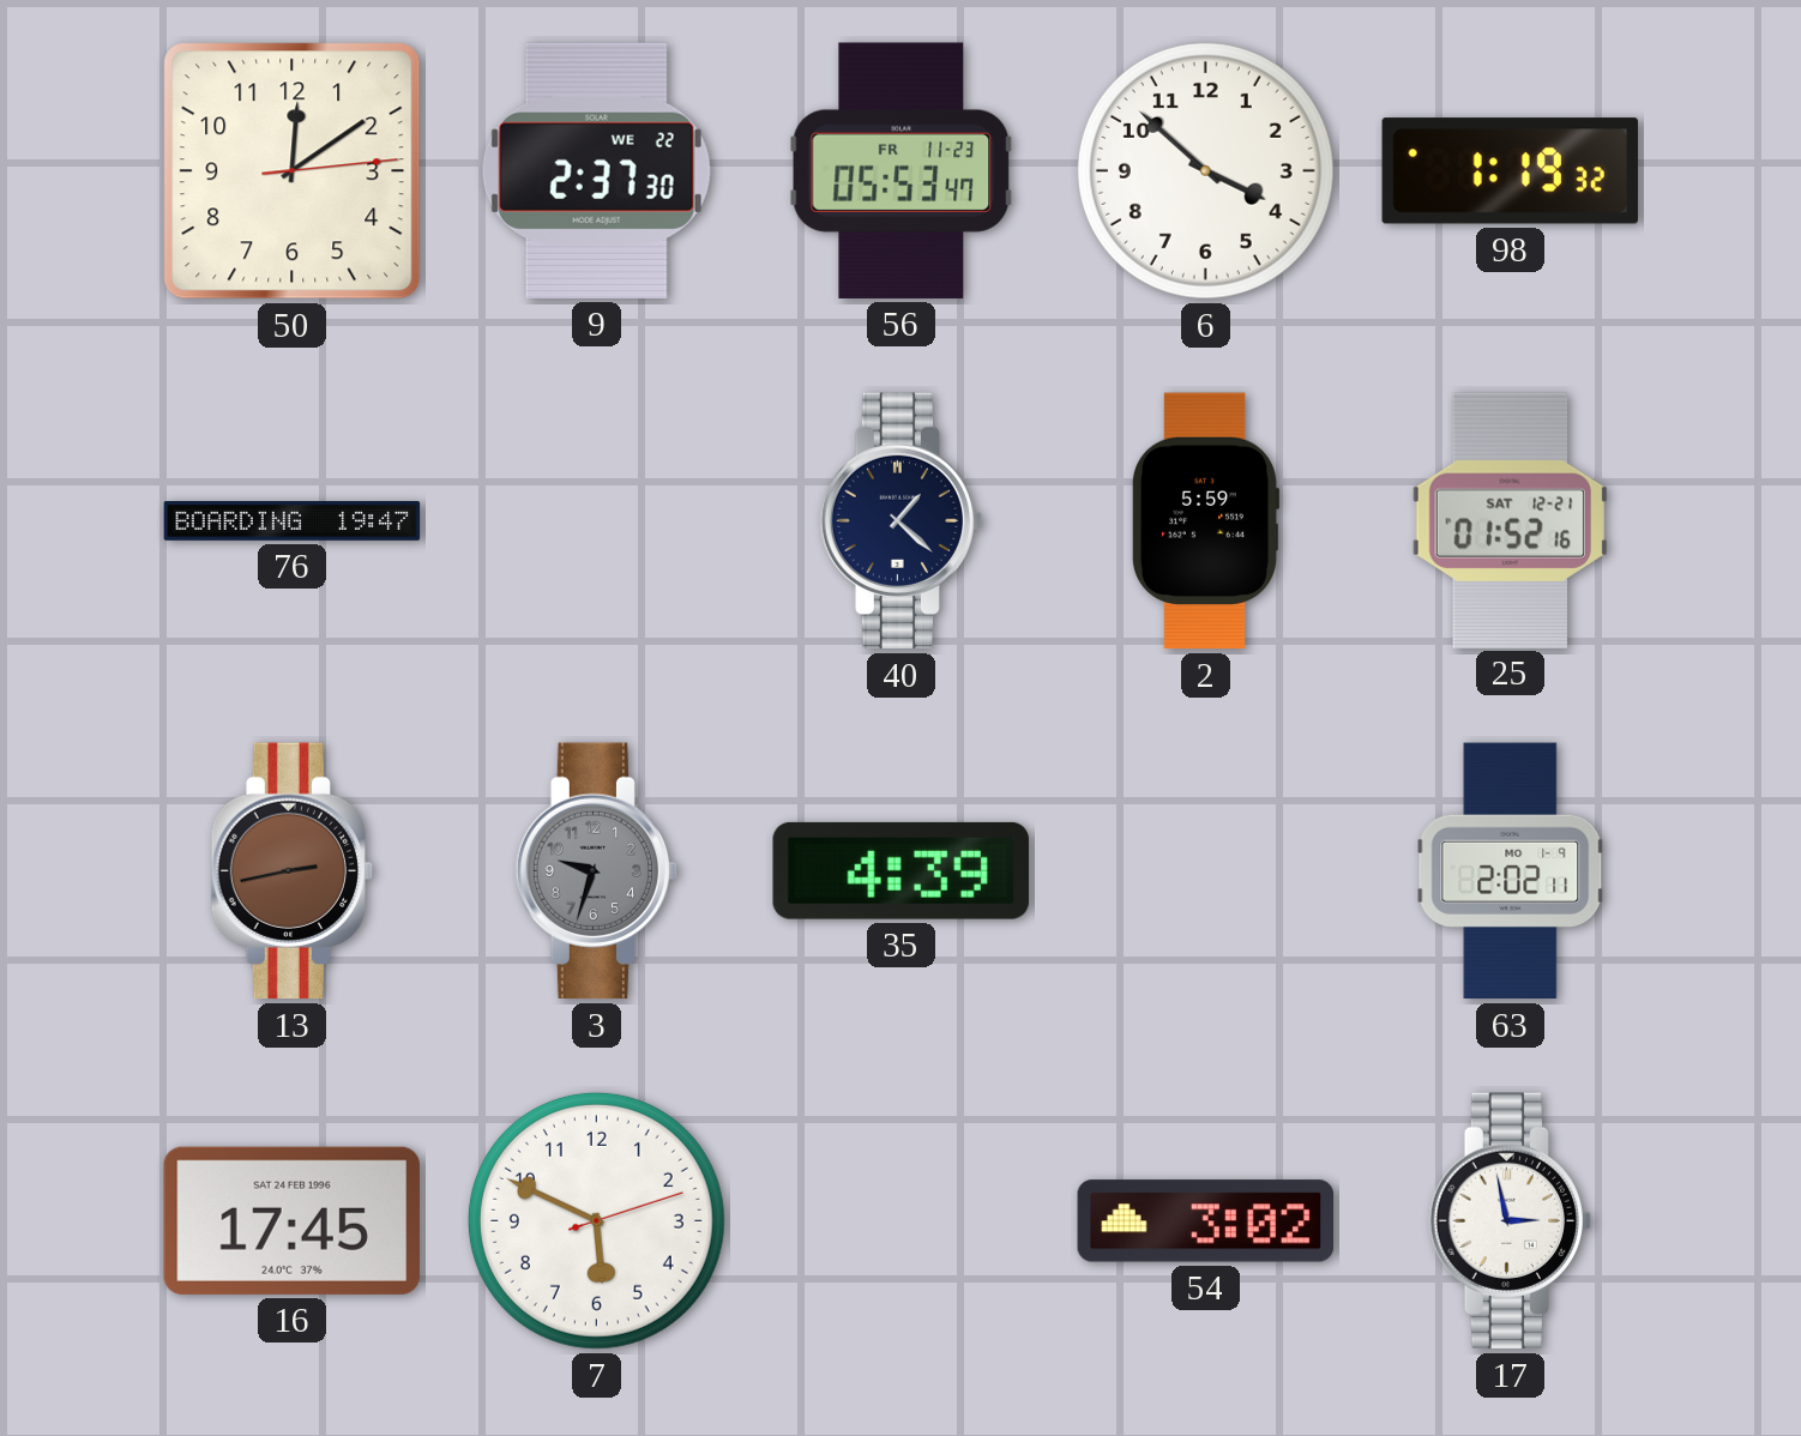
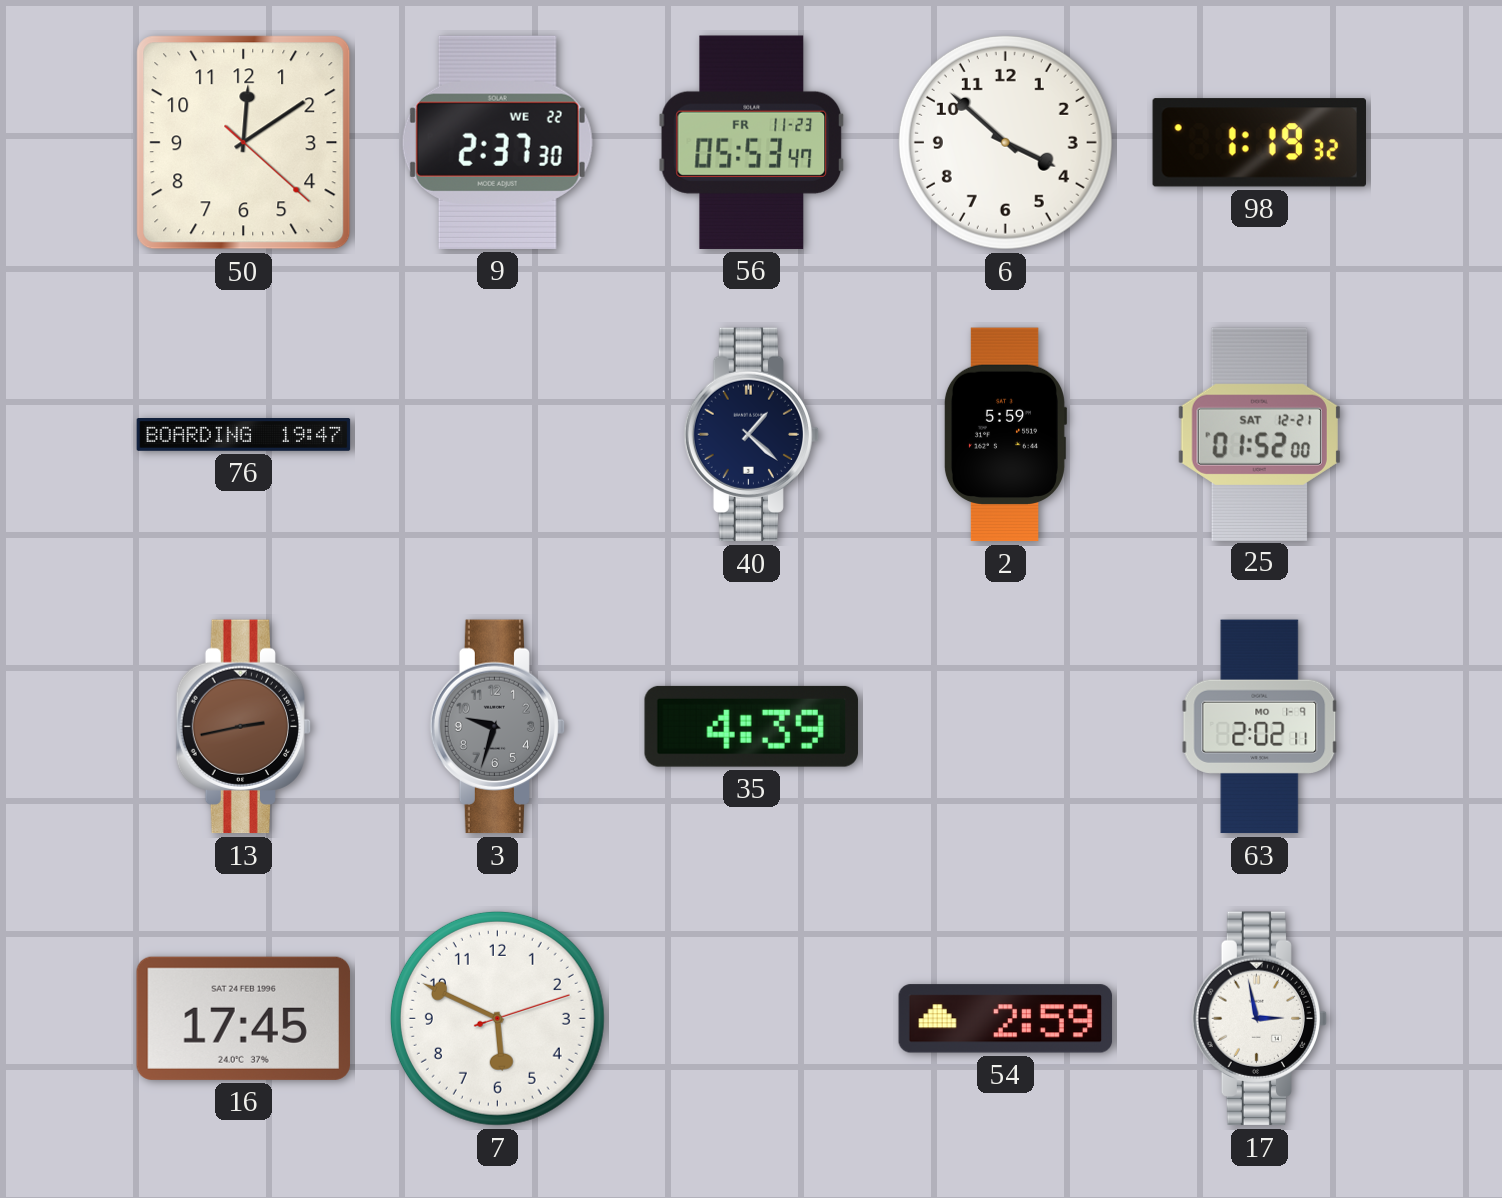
50: 12:09:14 -> 12:09:22 (244, 143)
25: 01:52:16 -> 01:52:00 (1259, 434)
54: 3:02 -> 2:59 (1006, 1019)
